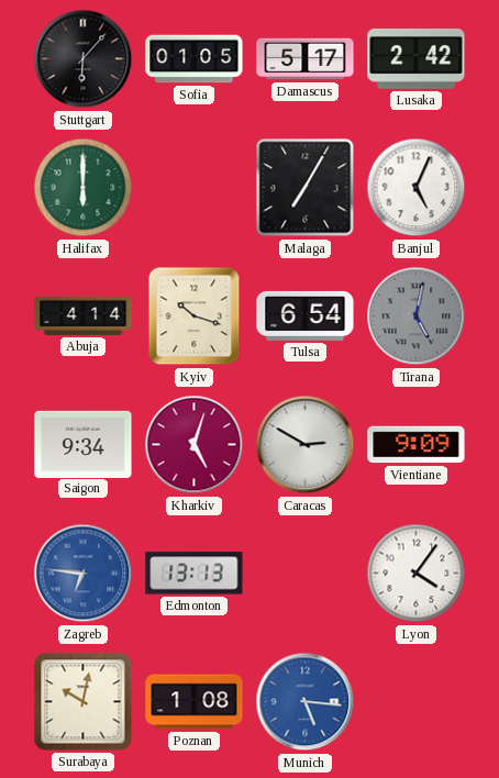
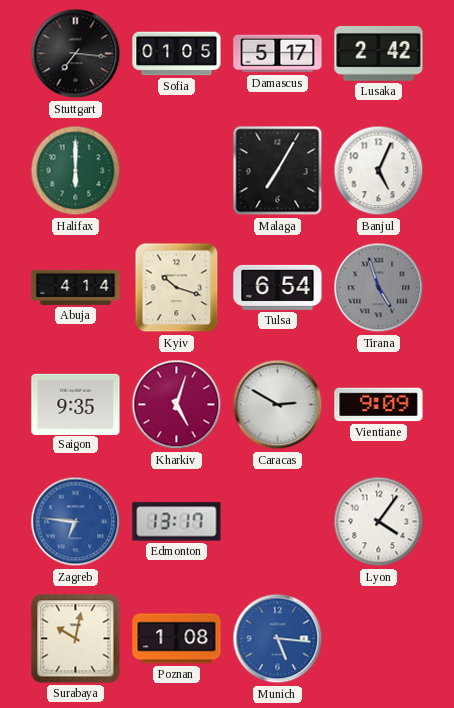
Stuttgart: 6:07 -> 7:16 (76, 54)
Tirana: 5:02 -> 4:57 (379, 288)
Saigon: 9:34 -> 9:35 (76, 404)
Edmonton: 13:13 -> 13:17 (177, 522)
